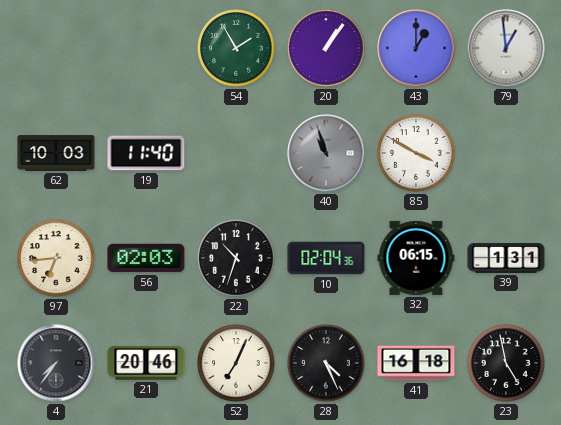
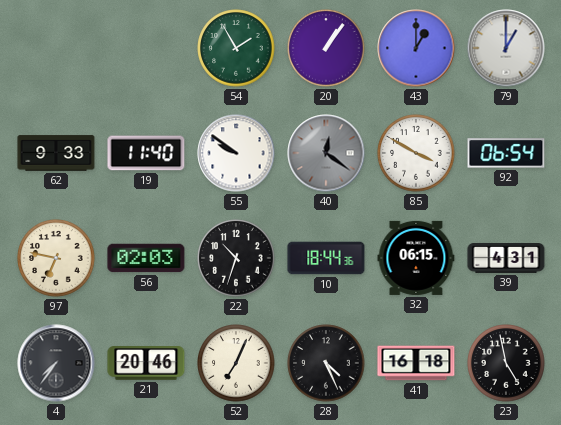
79: 12:59 -> 1:00 (506, 48)
62: 10:03 -> 9:33 (56, 153)
55: none -> 9:51 (236, 153)
40: 10:57 -> 12:21 (326, 153)
92: none -> 06:54 (506, 153)
97: 6:44 -> 6:47 (56, 258)
10: 02:04 -> 18:44 (326, 258)
39: 1:31 -> 4:31 (506, 259)
